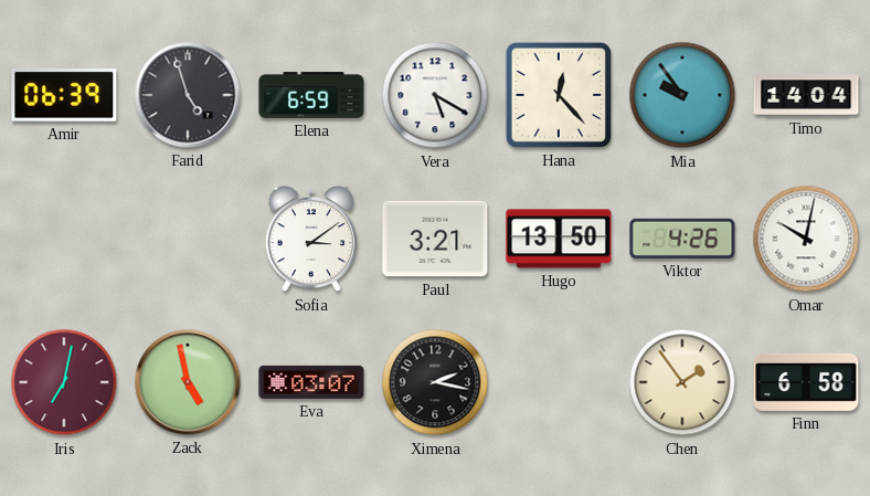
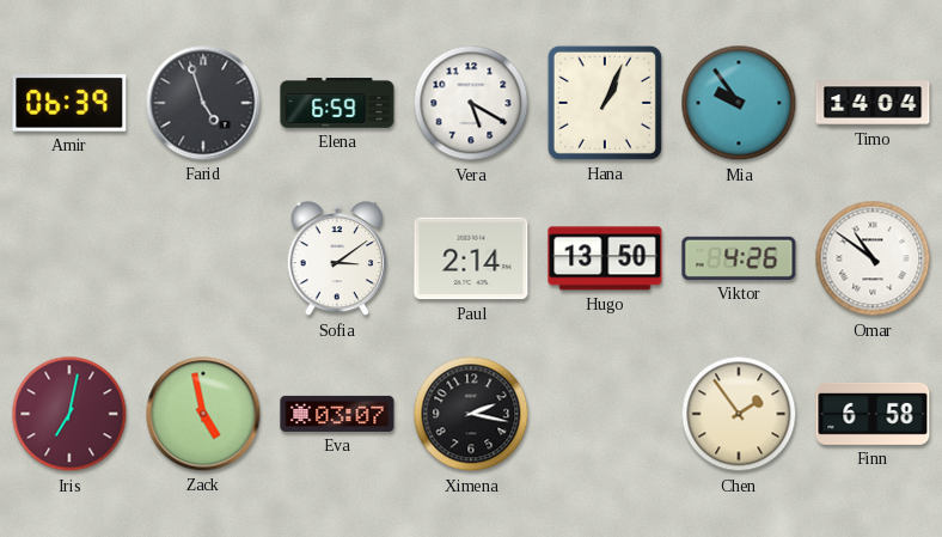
Hana: 12:23 -> 1:04 (605, 103)
Paul: 3:21 -> 2:14 (471, 258)
Omar: 10:02 -> 10:51 (873, 258)
